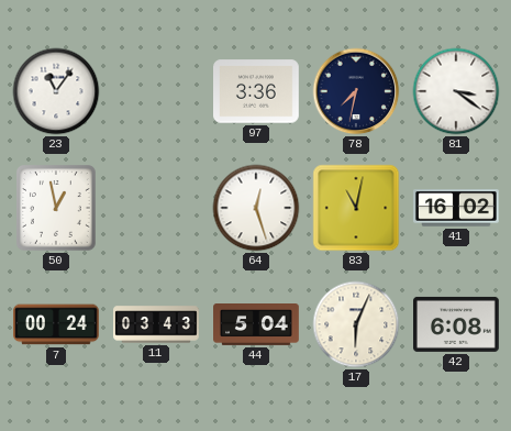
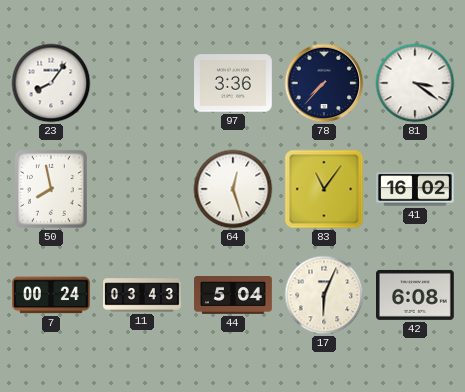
23: 11:06 -> 8:06 (51, 83)
78: 7:32 -> 7:37 (324, 83)
50: 12:58 -> 7:58 (52, 190)
83: 11:02 -> 11:06 (324, 189)
